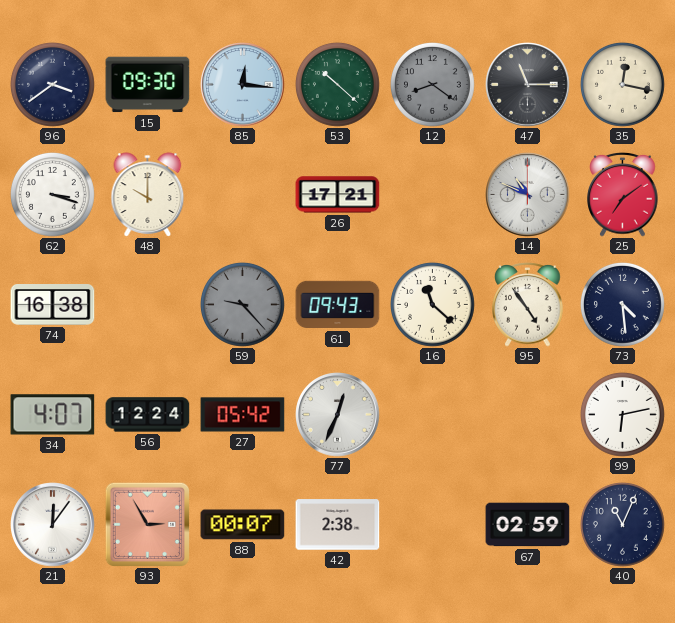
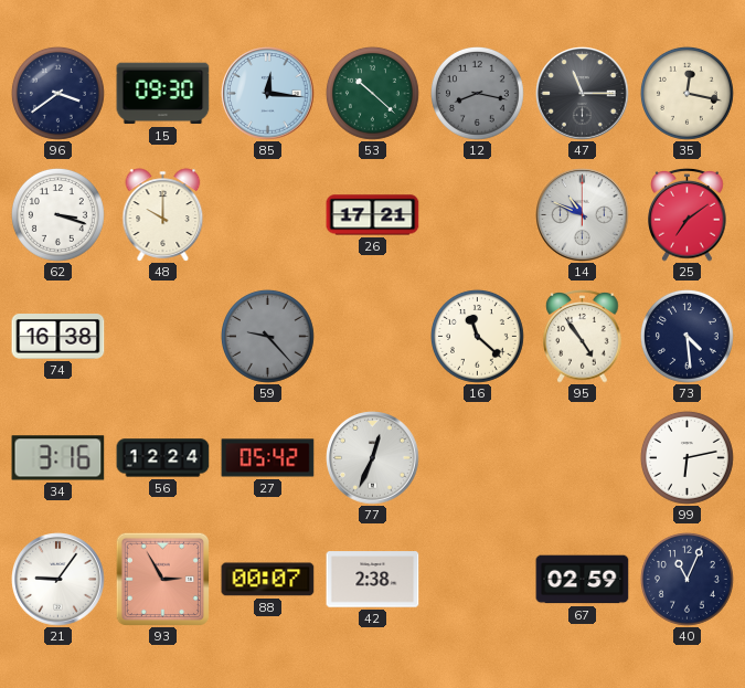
12: 8:21 -> 8:17 (478, 94)
61: 09:43 -> none (338, 305)
34: 4:07 -> 3:16 (58, 458)
21: 12:06 -> 9:06 (58, 580)
